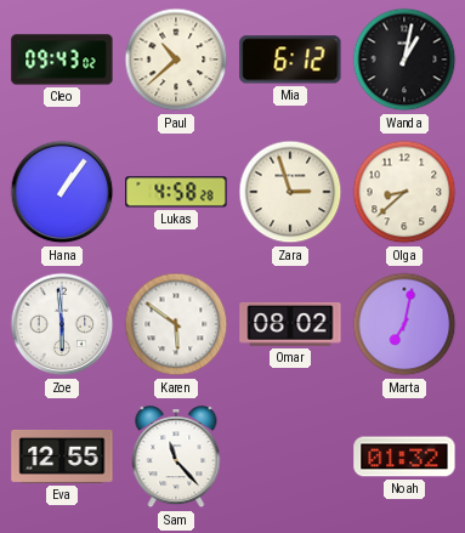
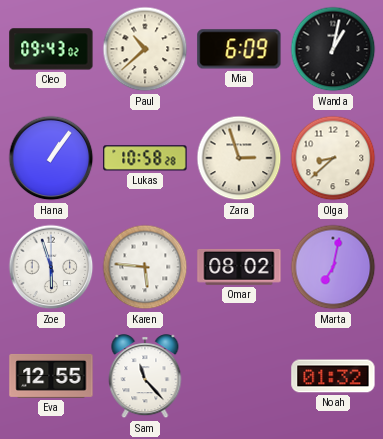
Mia: 6:12 -> 6:09 (239, 49)
Lukas: 4:58 -> 10:58 (145, 158)
Zoe: 5:59 -> 5:57 (51, 267)
Karen: 5:51 -> 5:46 (145, 267)
